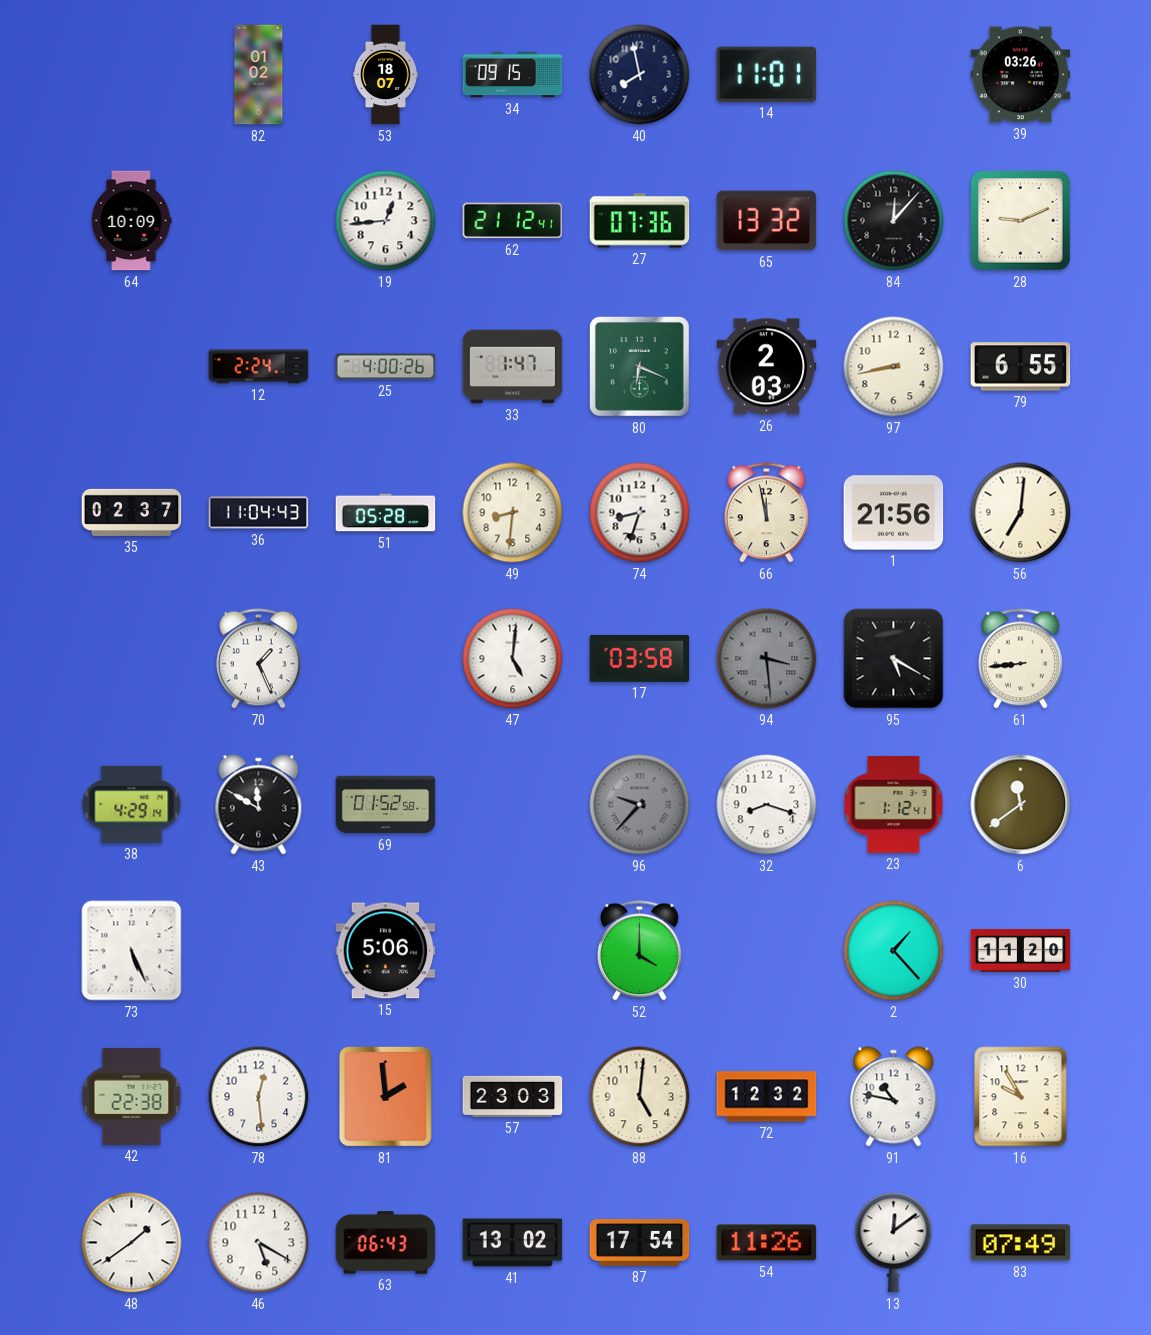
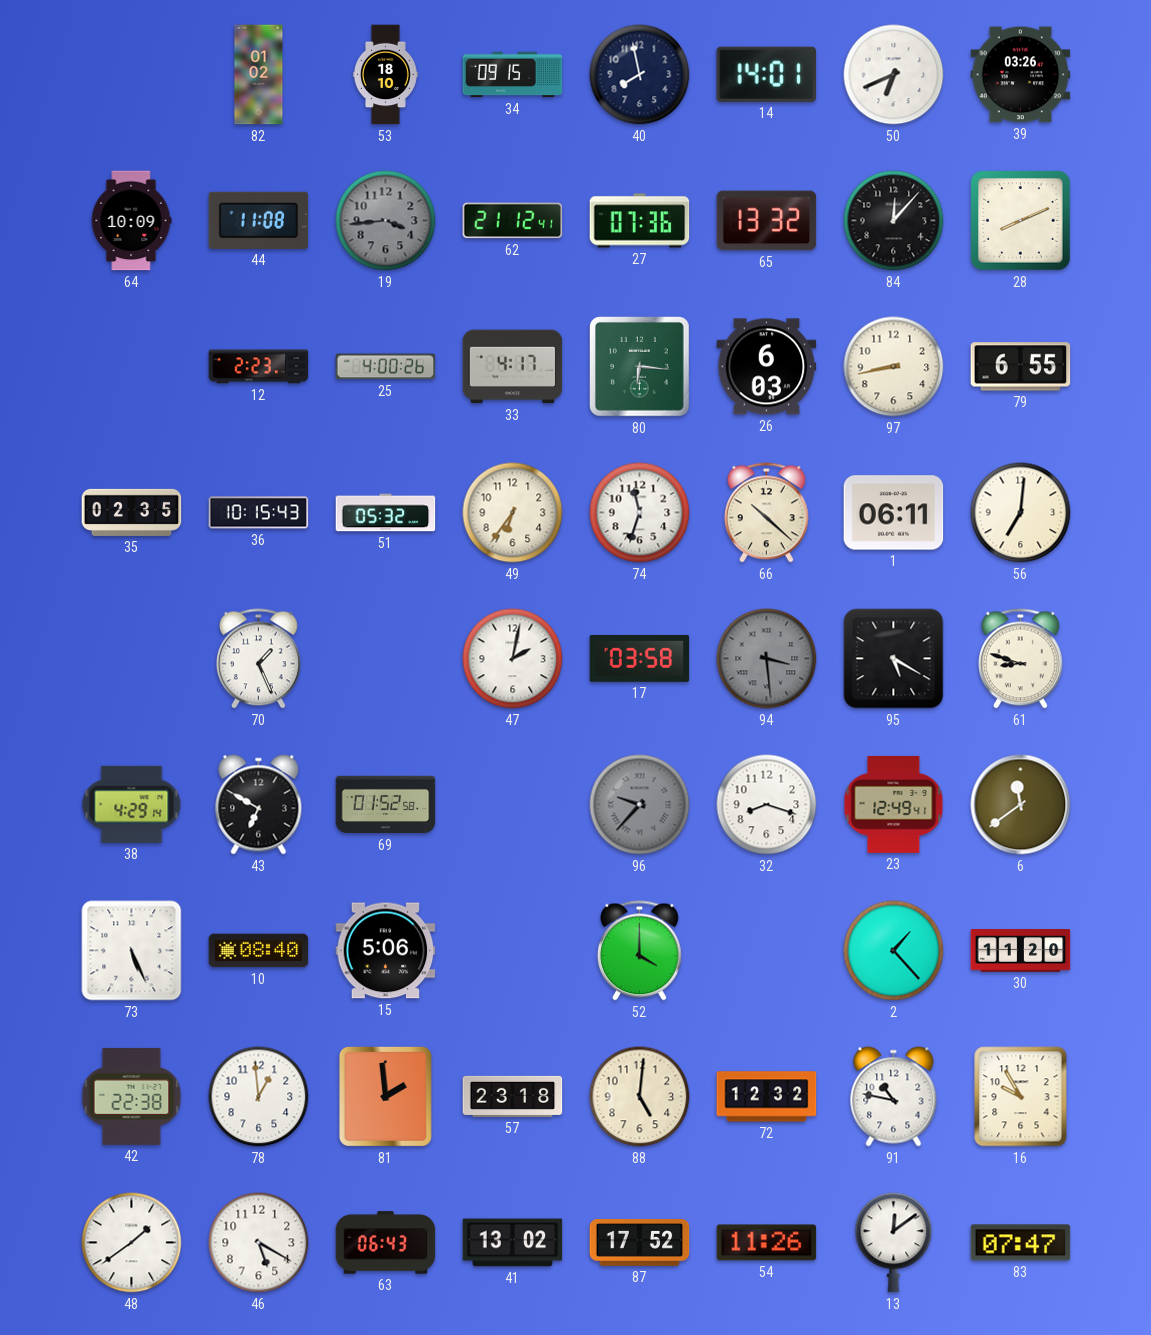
53: 18:07 -> 18:10 (385, 75)
14: 11:01 -> 14:01 (767, 74)
50: none -> 6:41 (894, 75)
44: none -> 11:08 (259, 220)
19: 12:44 -> 3:44 (386, 221)
19 dial: white -> grey (386, 221)
28: 9:11 -> 8:11 (1021, 221)
12: 2:24 -> 2:23 (259, 367)
33: 1:47 -> 4:17 (513, 367)
80: 6:19 -> 6:16 (639, 366)
26: 2:03 -> 6:03 (767, 367)
35: 02:37 -> 02:35 (132, 512)
36: 11:04 -> 10:15 (259, 513)
51: 05:28 -> 05:32 (386, 513)
49: 8:31 -> 6:36 (513, 513)
74: 8:33 -> 11:33 (640, 513)
66: 11:58 -> 10:22 (767, 513)
1: 21:56 -> 06:11 (894, 513)
47: 5:01 -> 2:02 (513, 659)
61: 8:44 -> 8:48 (1021, 659)
43: 11:50 -> 6:50 (259, 805)
23: 1:12 -> 12:49 (894, 804)
10: none -> 08:40 (259, 951)
78: 12:29 -> 12:59 (259, 1097)
57: 23:03 -> 23:18 (513, 1096)
87: 17:54 -> 17:52 (640, 1243)
83: 07:49 -> 07:47 (1021, 1243)
